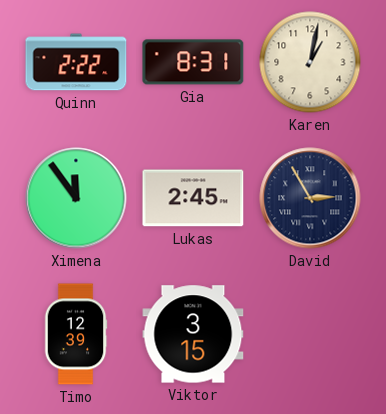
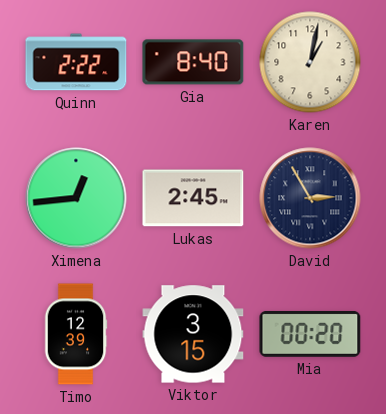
Gia: 8:31 -> 8:40 (193, 62)
Ximena: 11:54 -> 12:44 (76, 198)
Mia: none -> 00:20 (310, 334)
